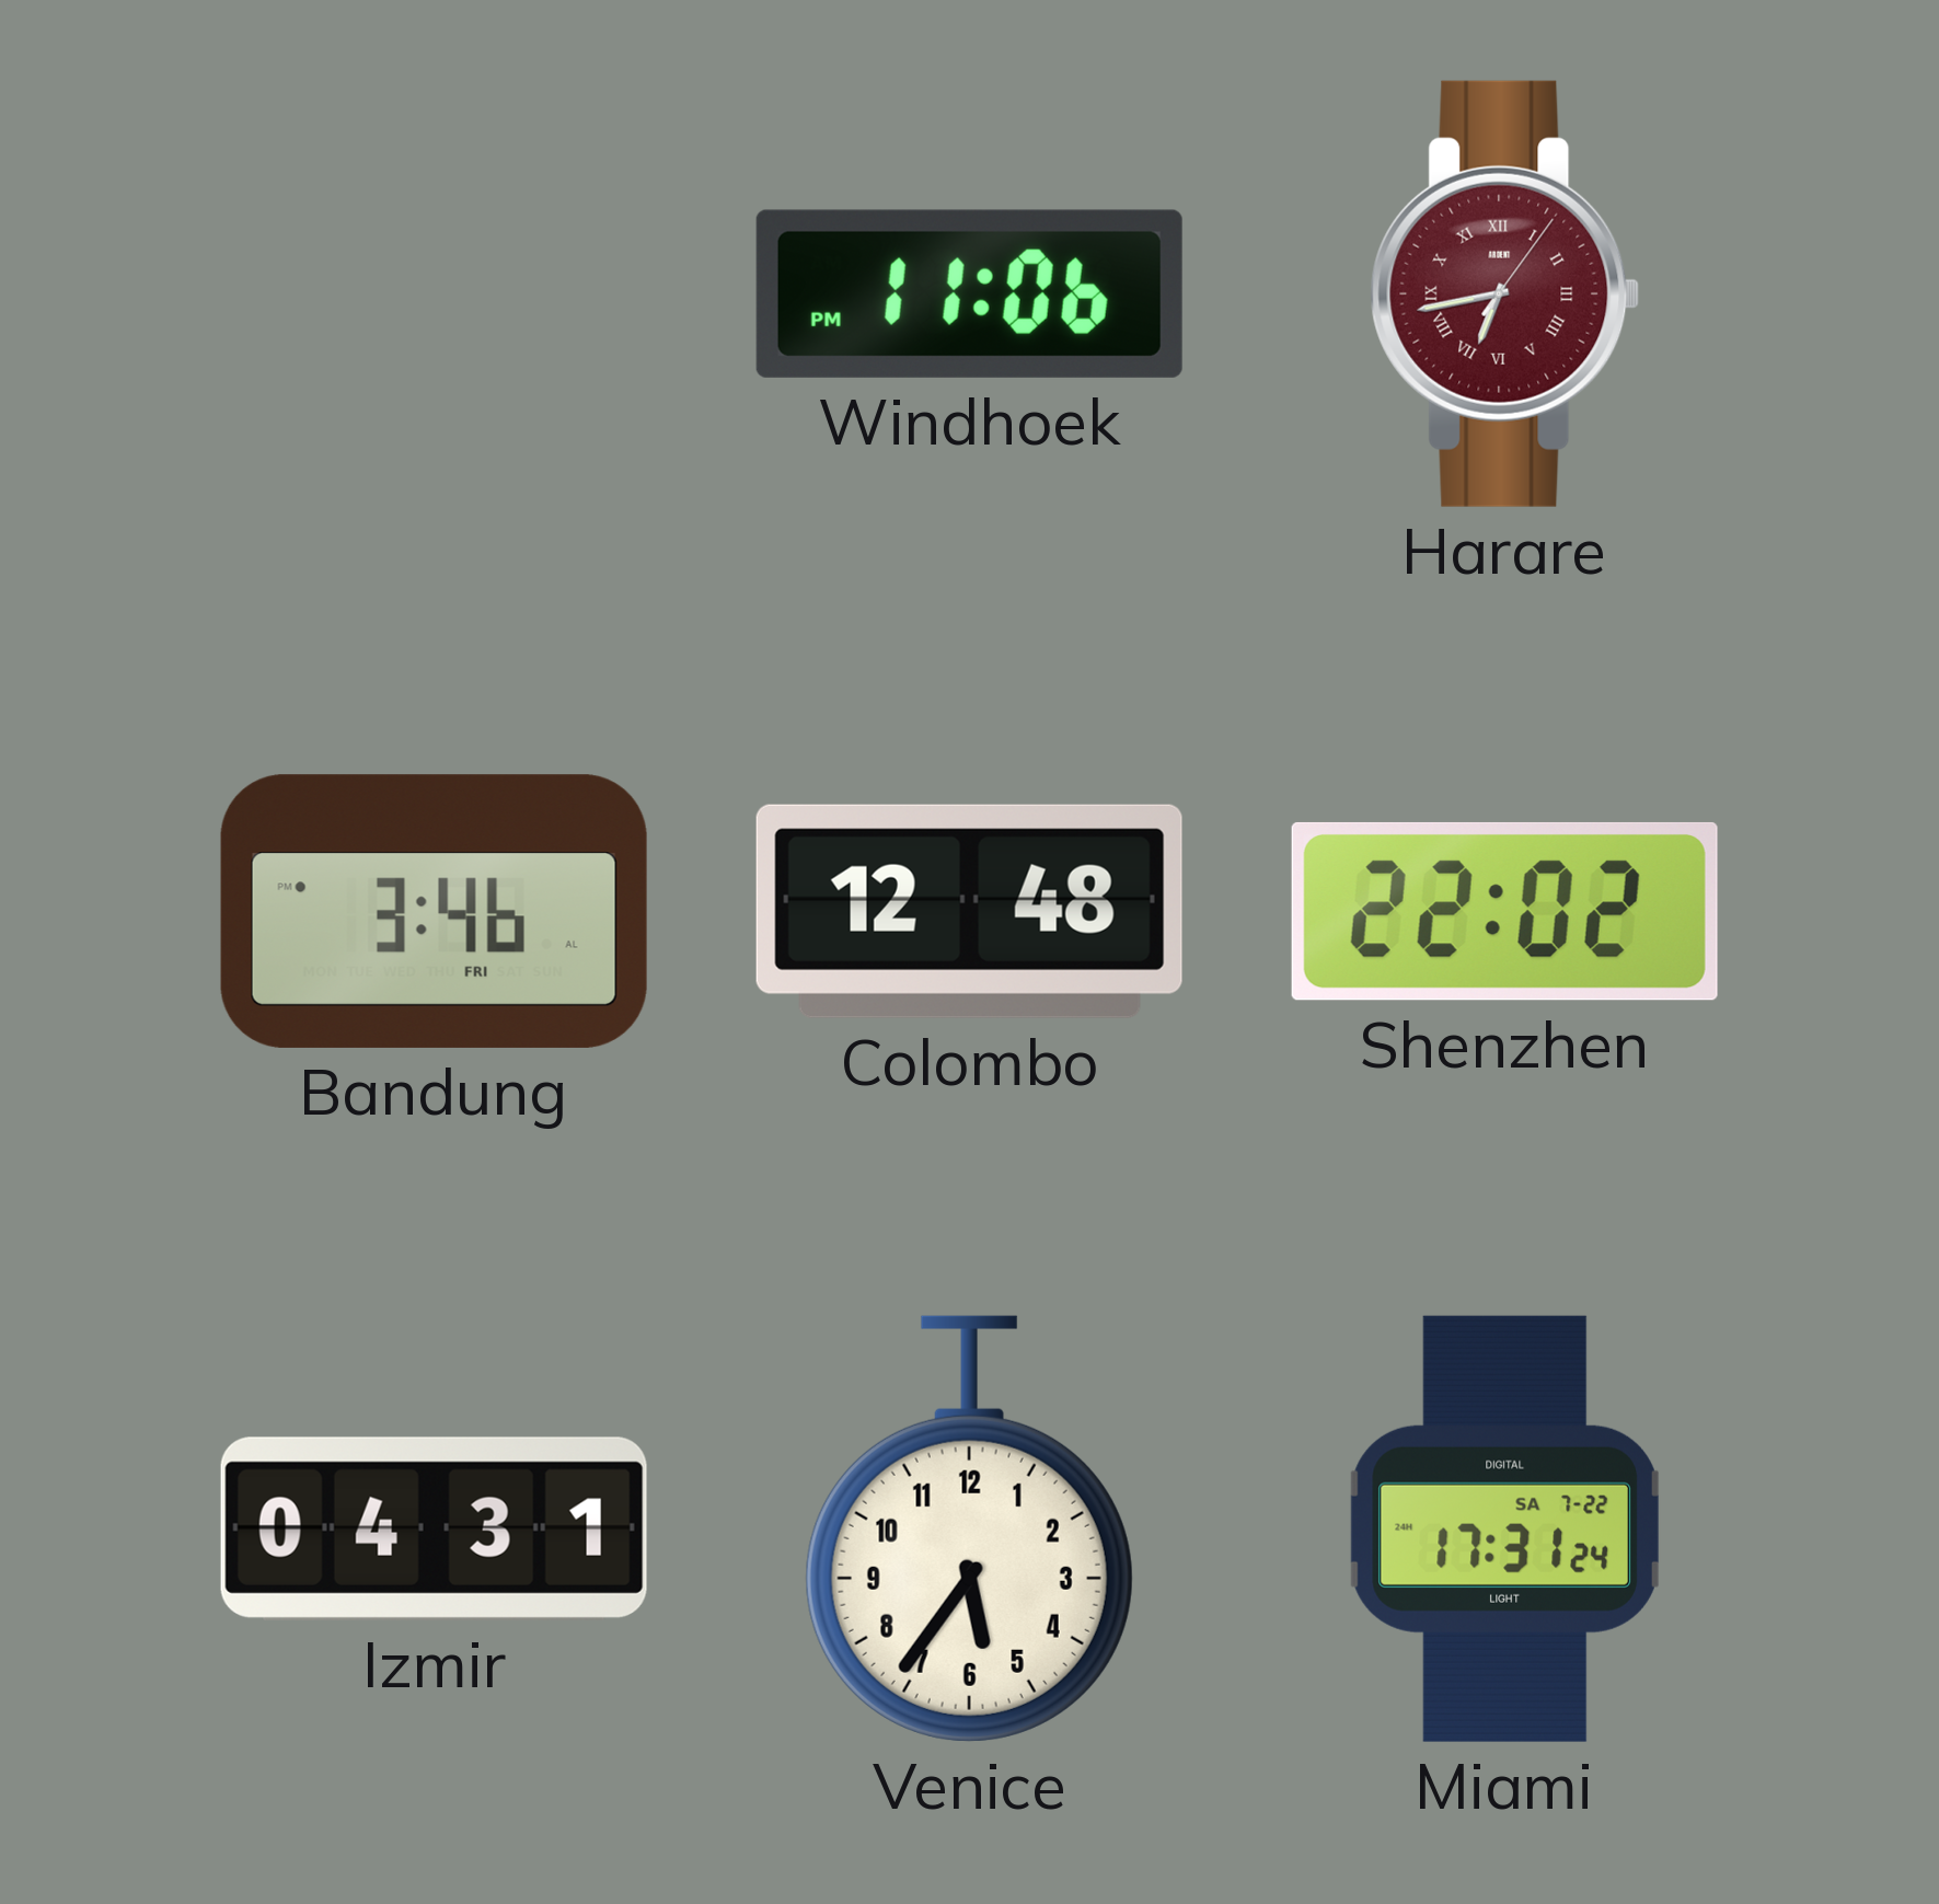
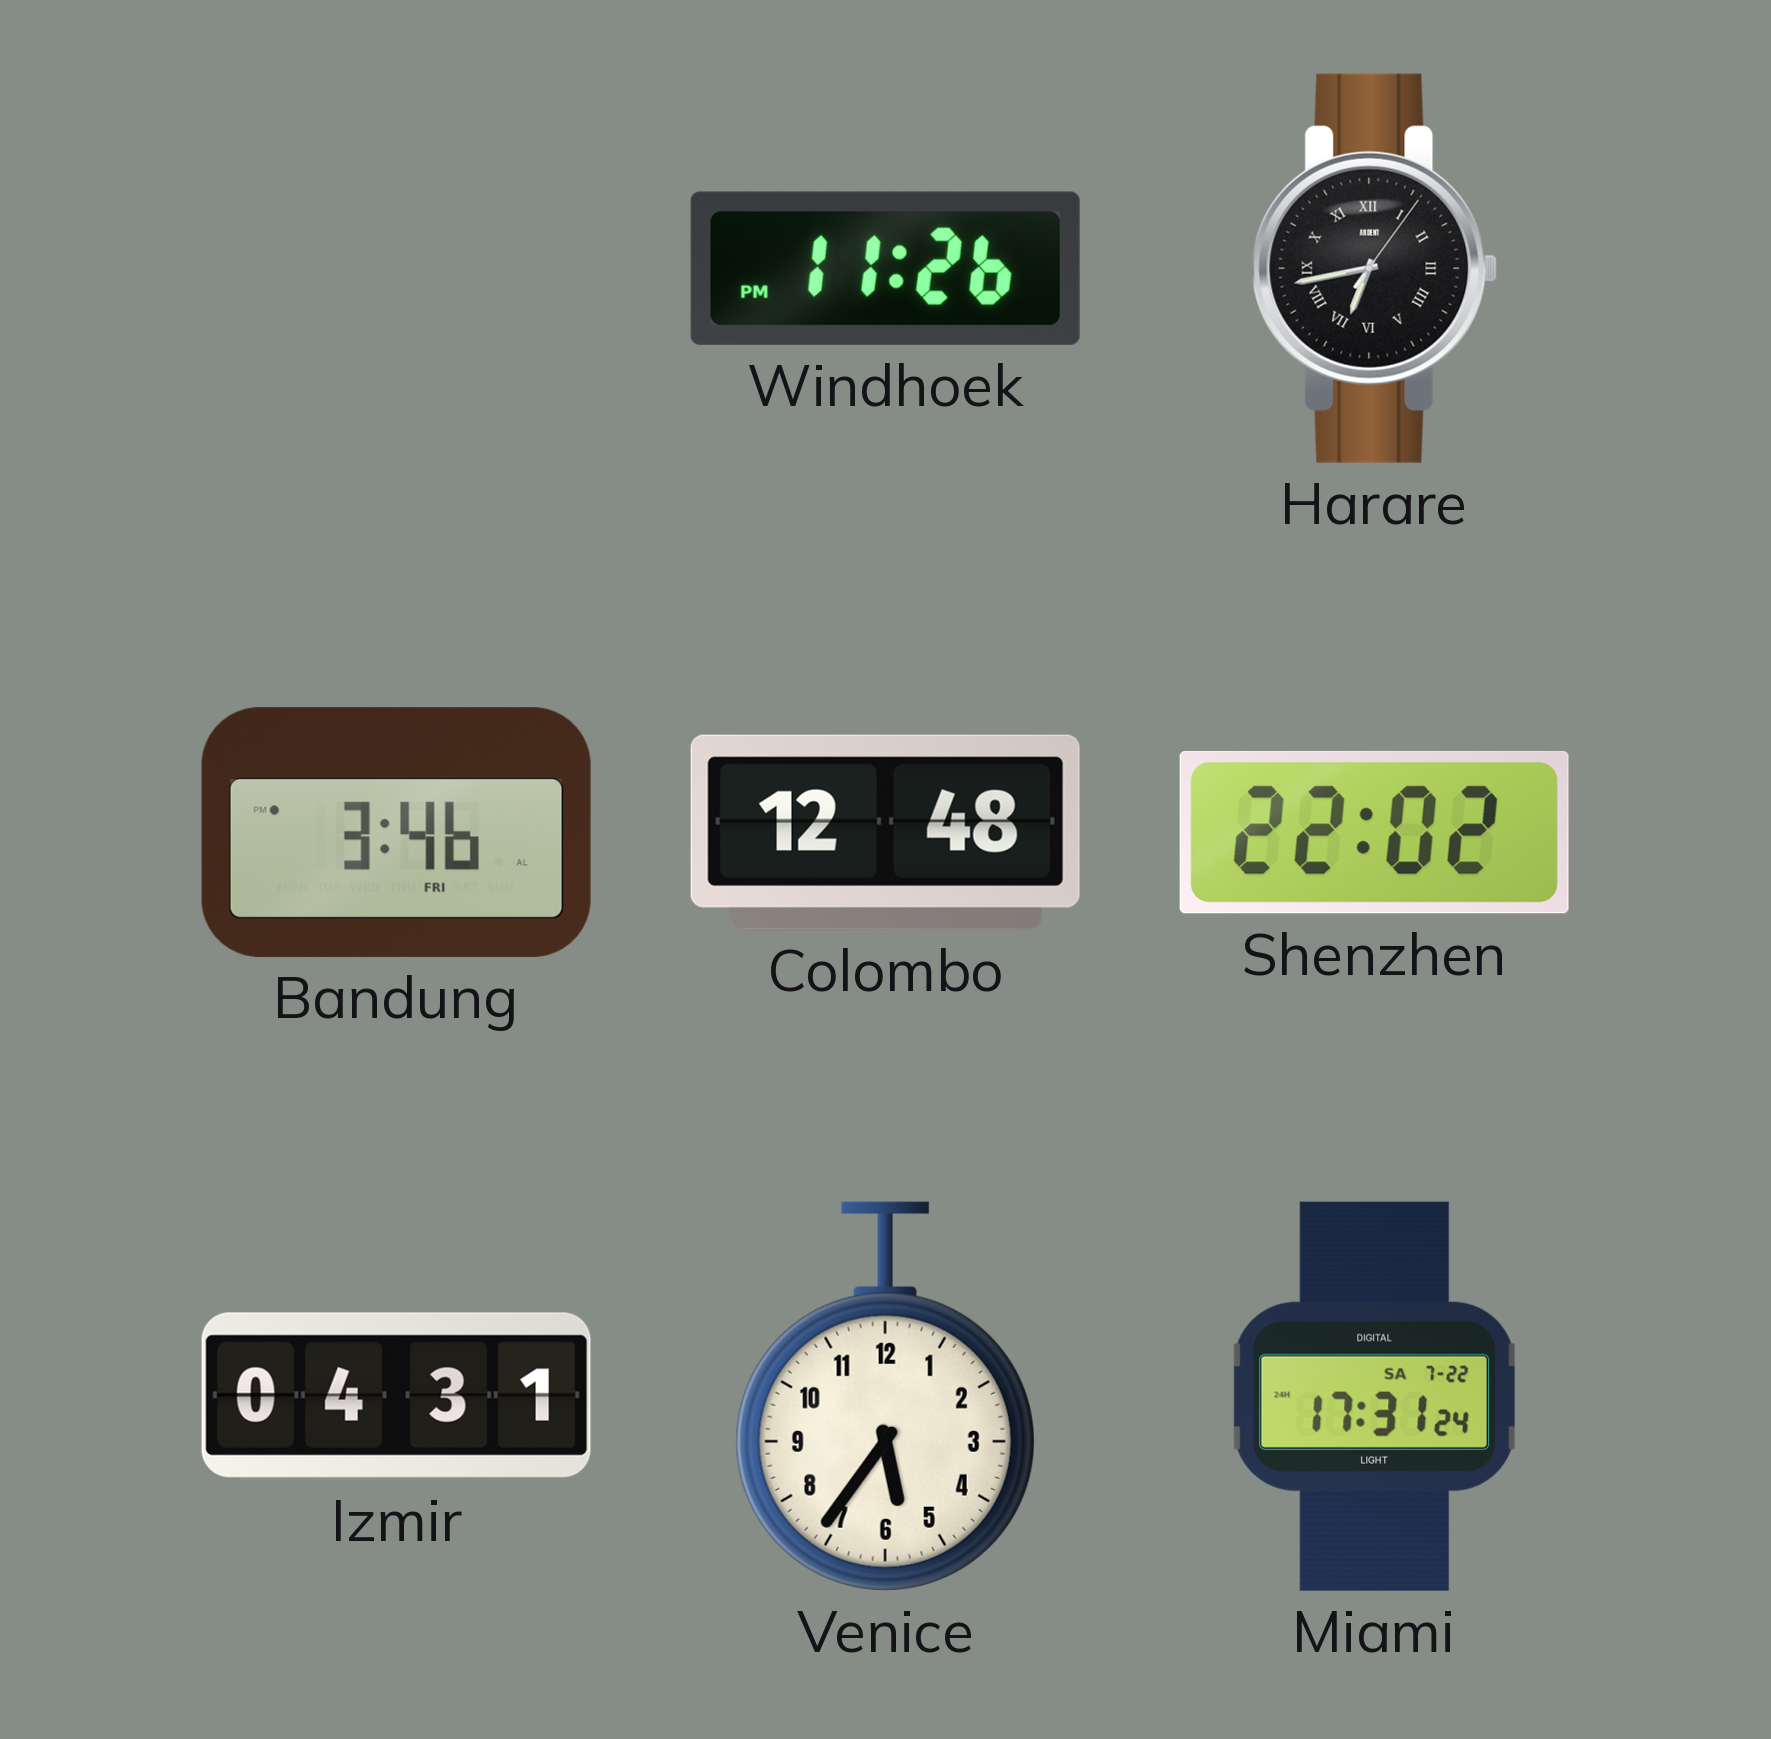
Windhoek: 11:06 -> 11:26 (885, 268)
Harare dial: burgundy -> black (1375, 268)
